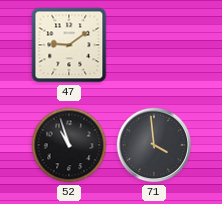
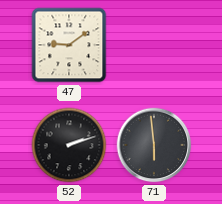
52: 10:57 -> 2:12 (69, 145)
71: 3:59 -> 5:59 (154, 145)
